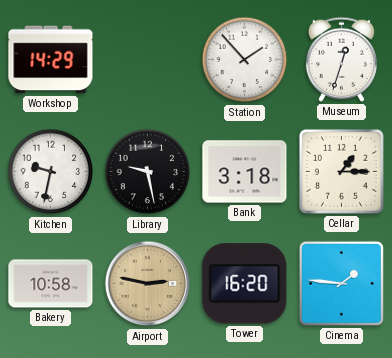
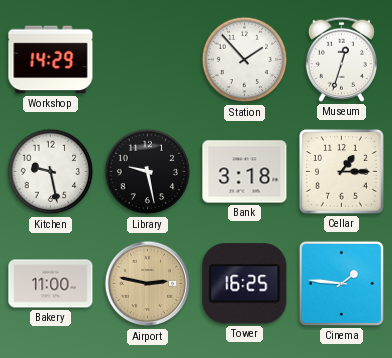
Kitchen: 9:32 -> 9:28 (51, 172)
Bakery: 10:58 -> 11:00 (51, 284)
Tower: 16:20 -> 16:25 (245, 284)
